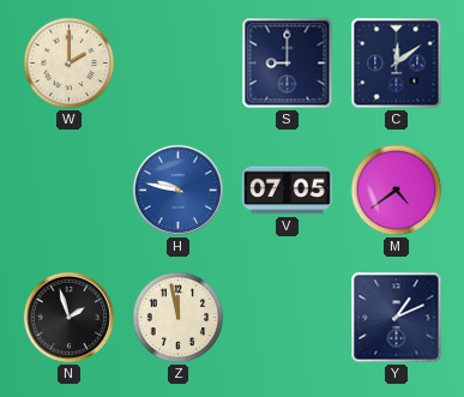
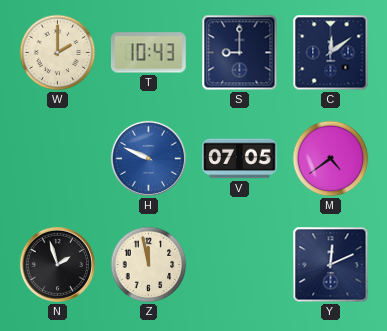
T: none -> 10:43 (149, 53)
H: 9:47 -> 9:49 (148, 158)
Y: 1:11 -> 12:11 (331, 265)
